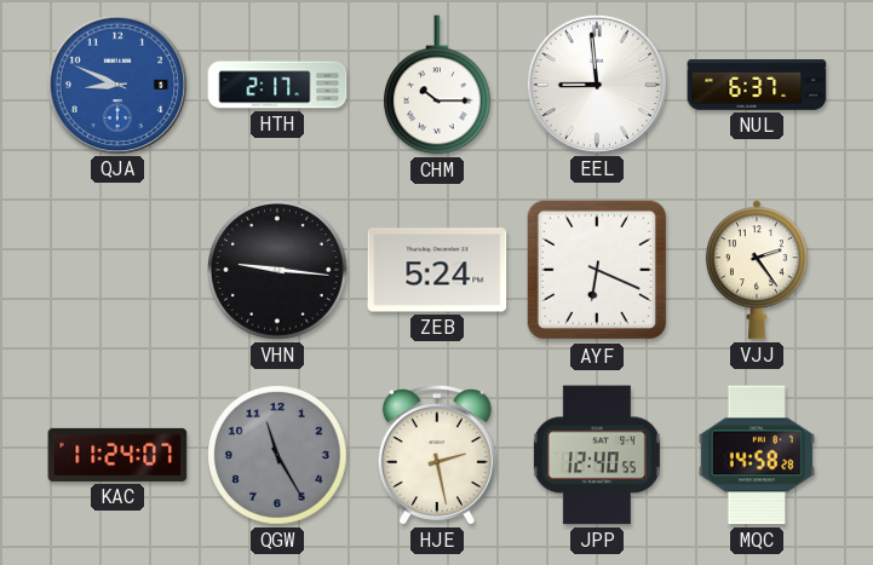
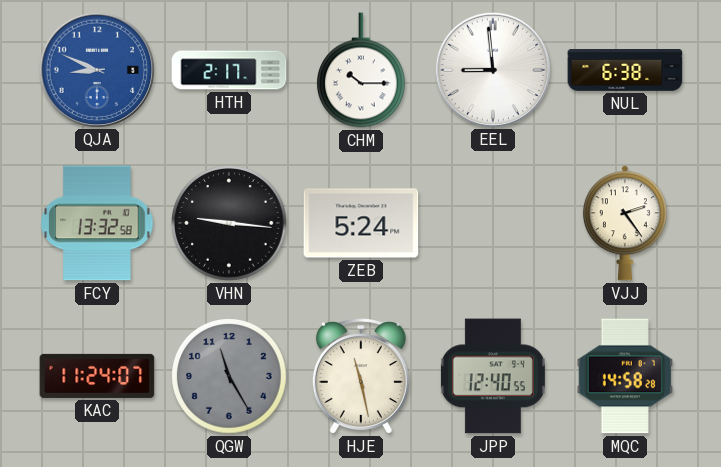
NUL: 6:37 -> 6:38 (625, 71)
FCY: none -> 13:32 (97, 223)
AYF: 6:19 -> none (597, 270)
HJE: 2:28 -> 11:28 (361, 376)
